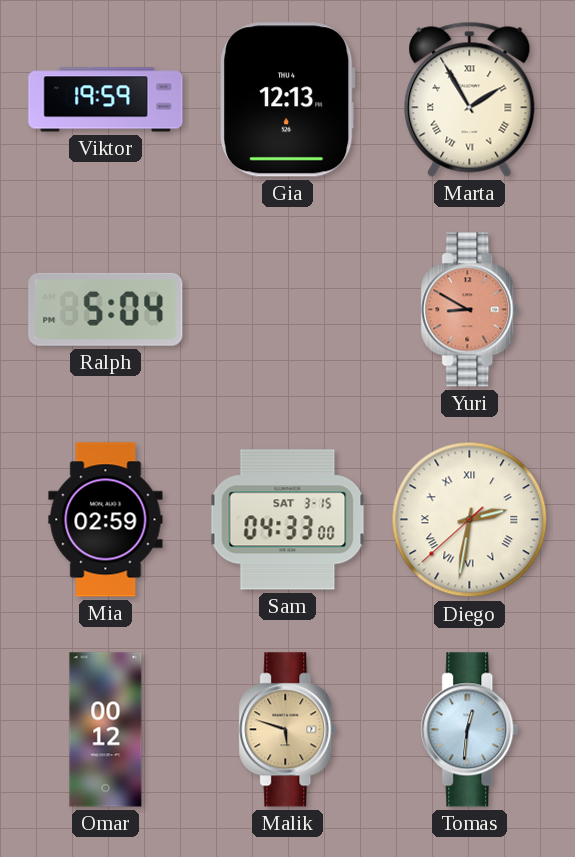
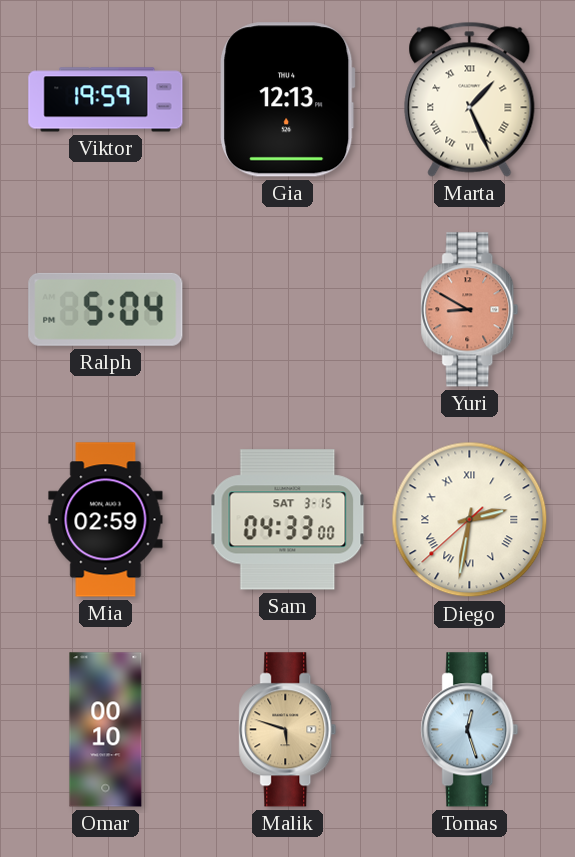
Marta: 1:55 -> 1:26 (470, 99)
Omar: 00:12 -> 00:10 (106, 730)
Tomas: 12:31 -> 12:27 (470, 730)
